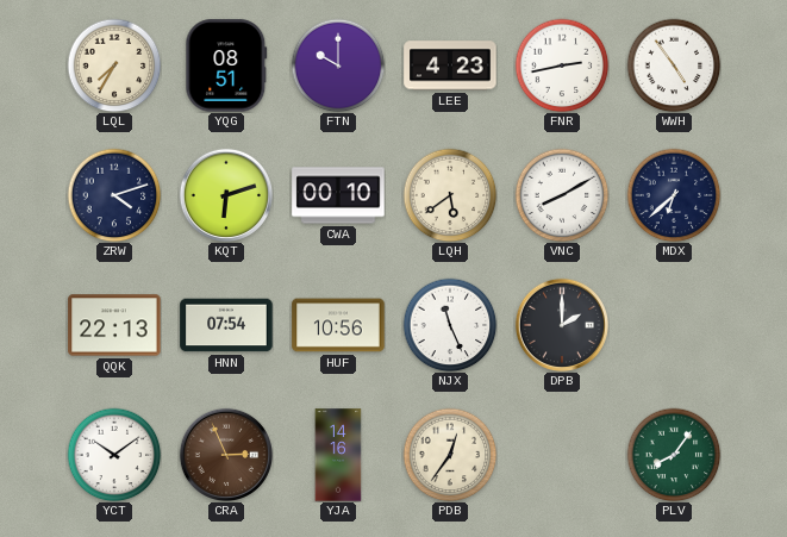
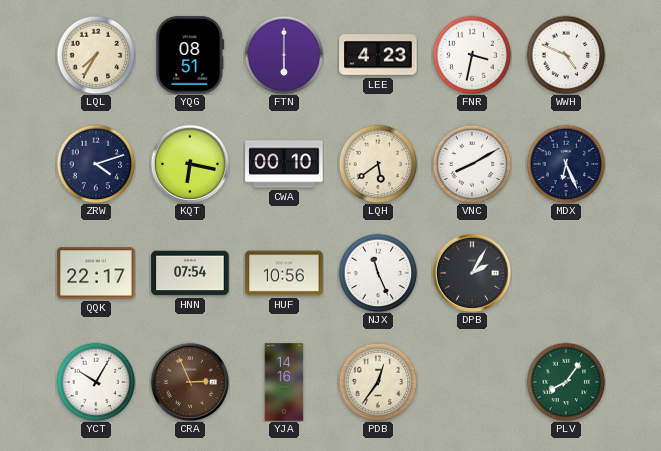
FTN: 10:00 -> 6:00 (284, 55)
FNR: 2:43 -> 3:32 (472, 55)
WWH: 4:54 -> 4:49 (566, 55)
KQT: 6:12 -> 6:17 (189, 163)
MDX: 6:38 -> 6:26 (566, 164)
QQK: 22:13 -> 22:17 (96, 273)
DPB: 2:00 -> 2:05 (471, 272)
YCT: 10:09 -> 10:05 (96, 382)
